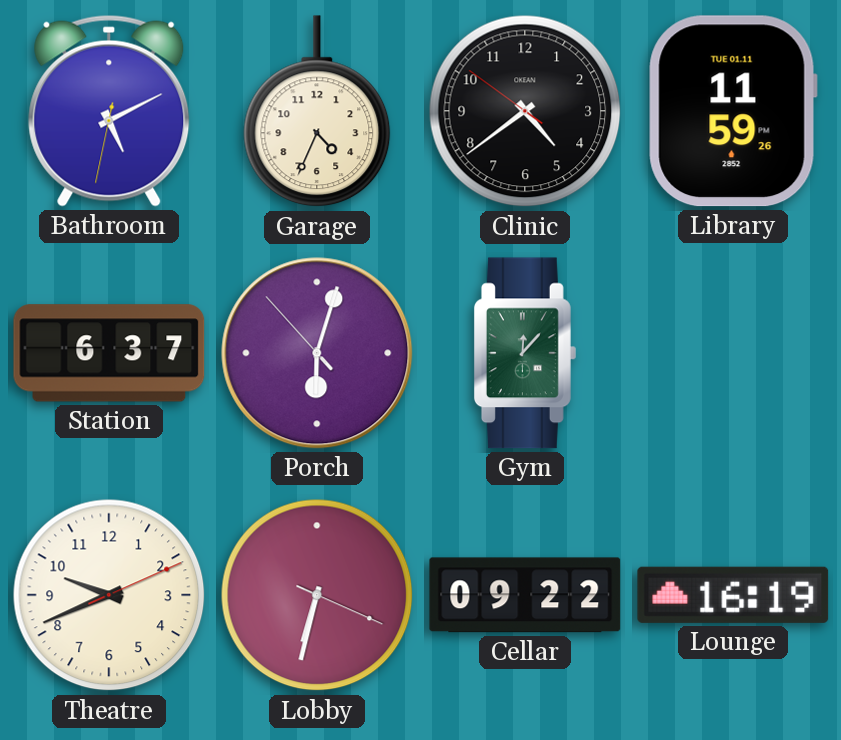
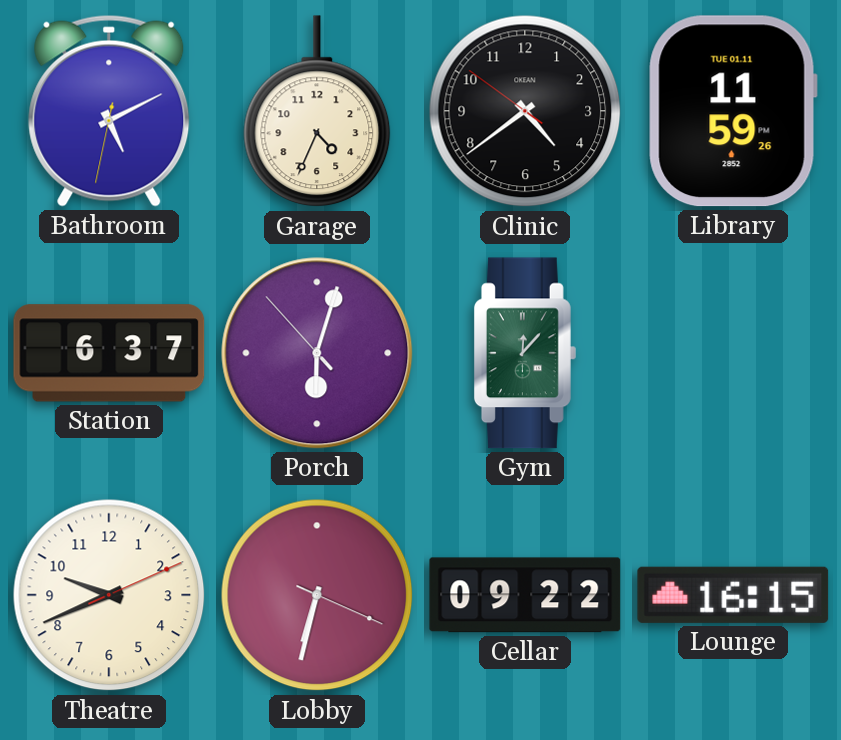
Lounge: 16:19 -> 16:15 (733, 595)
